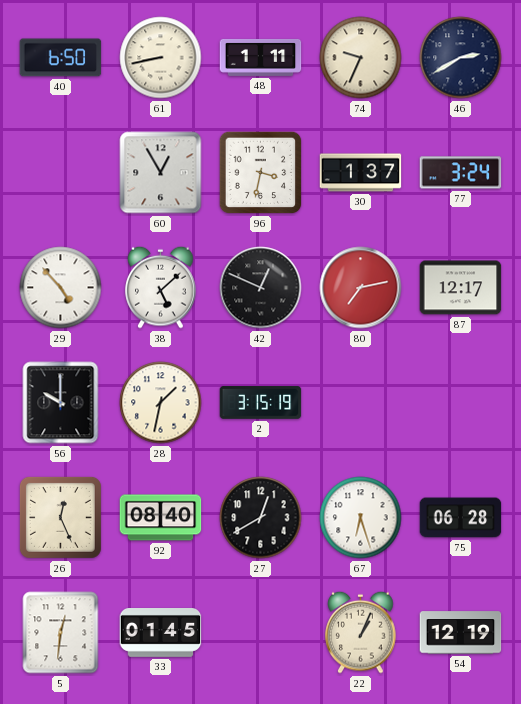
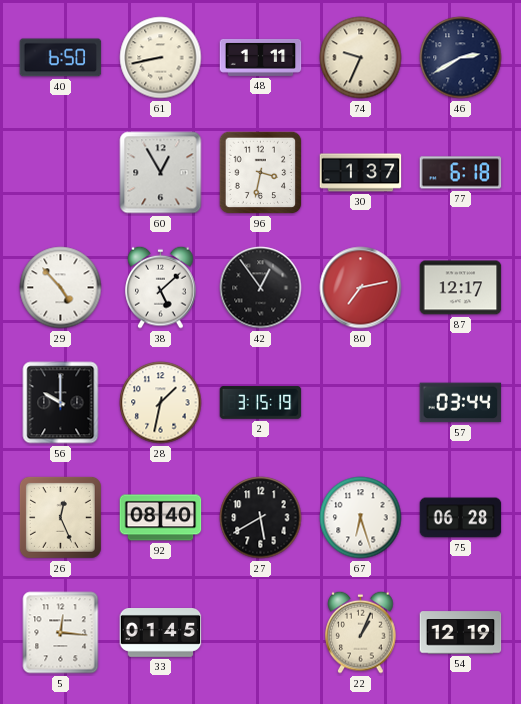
77: 3:24 -> 6:18 (461, 173)
42: 12:49 -> 12:54 (261, 288)
57: none -> 03:44 (461, 403)
27: 12:40 -> 5:40 (261, 518)
5: 12:31 -> 12:16 (61, 633)
